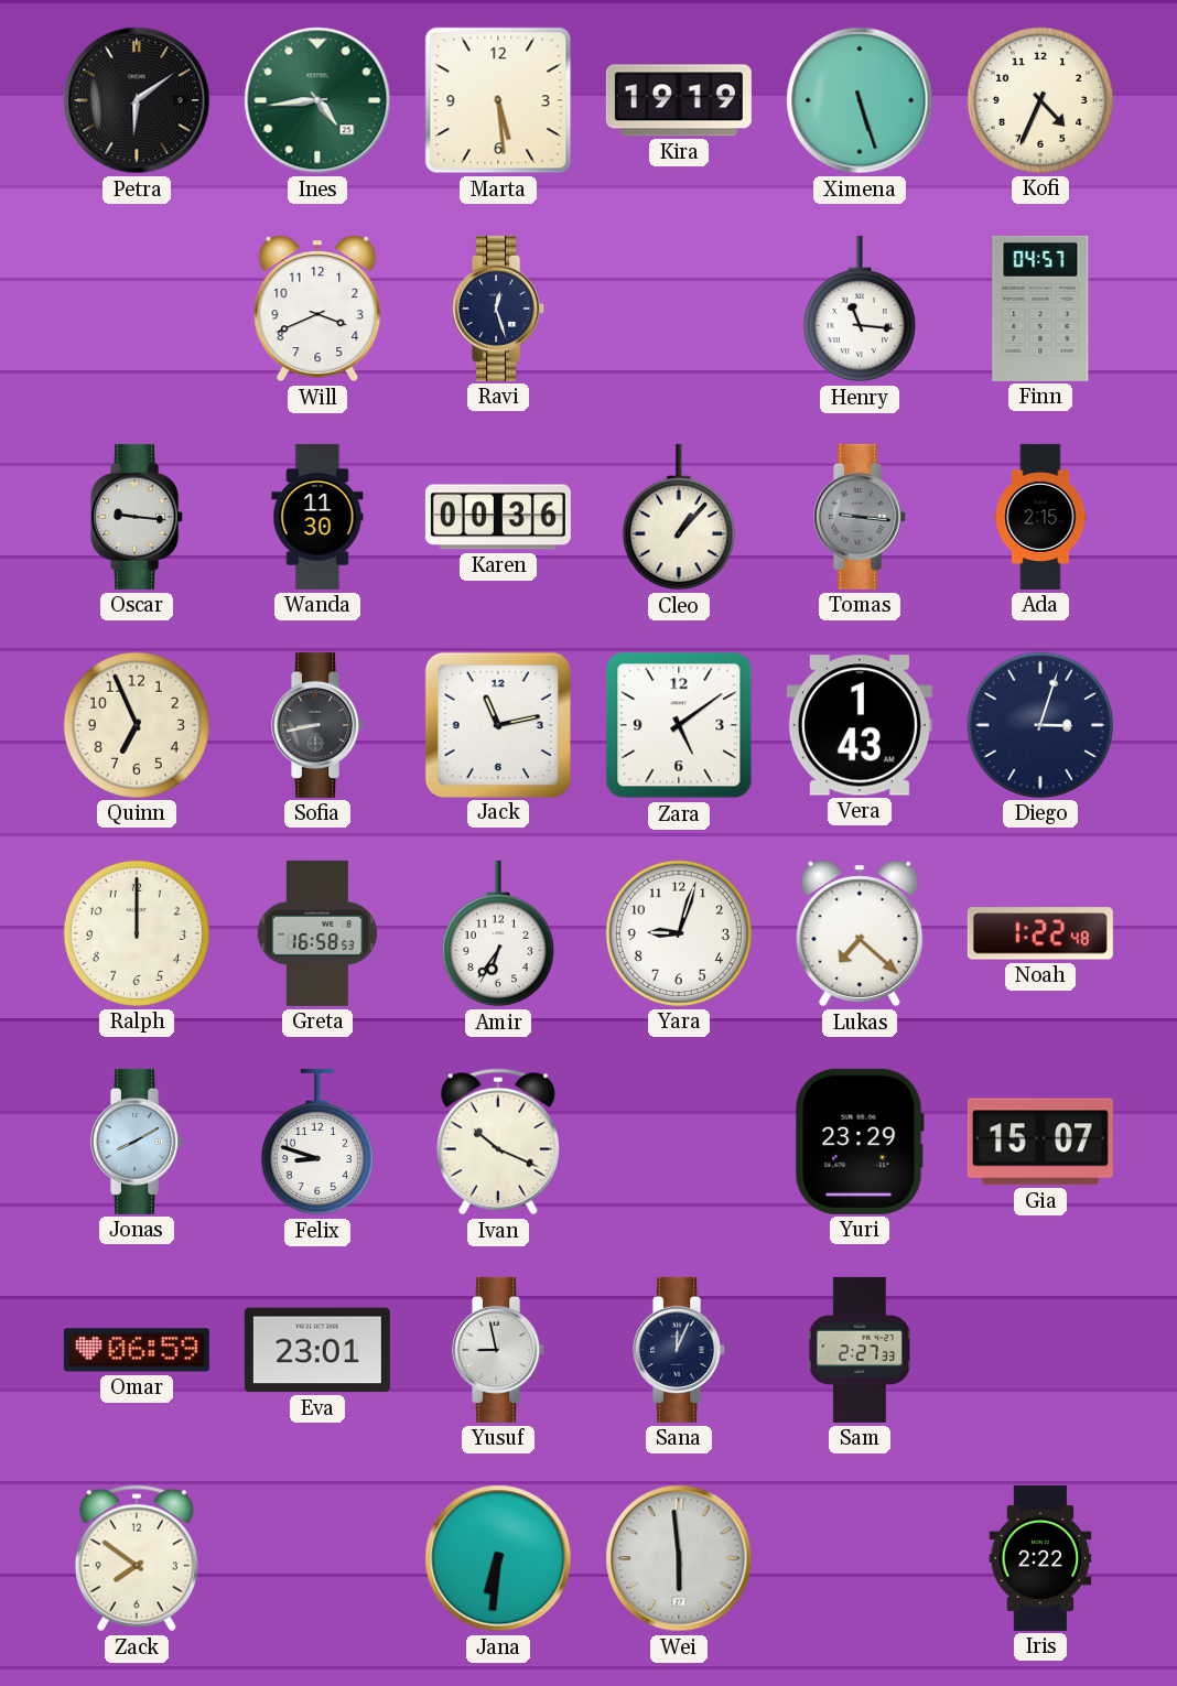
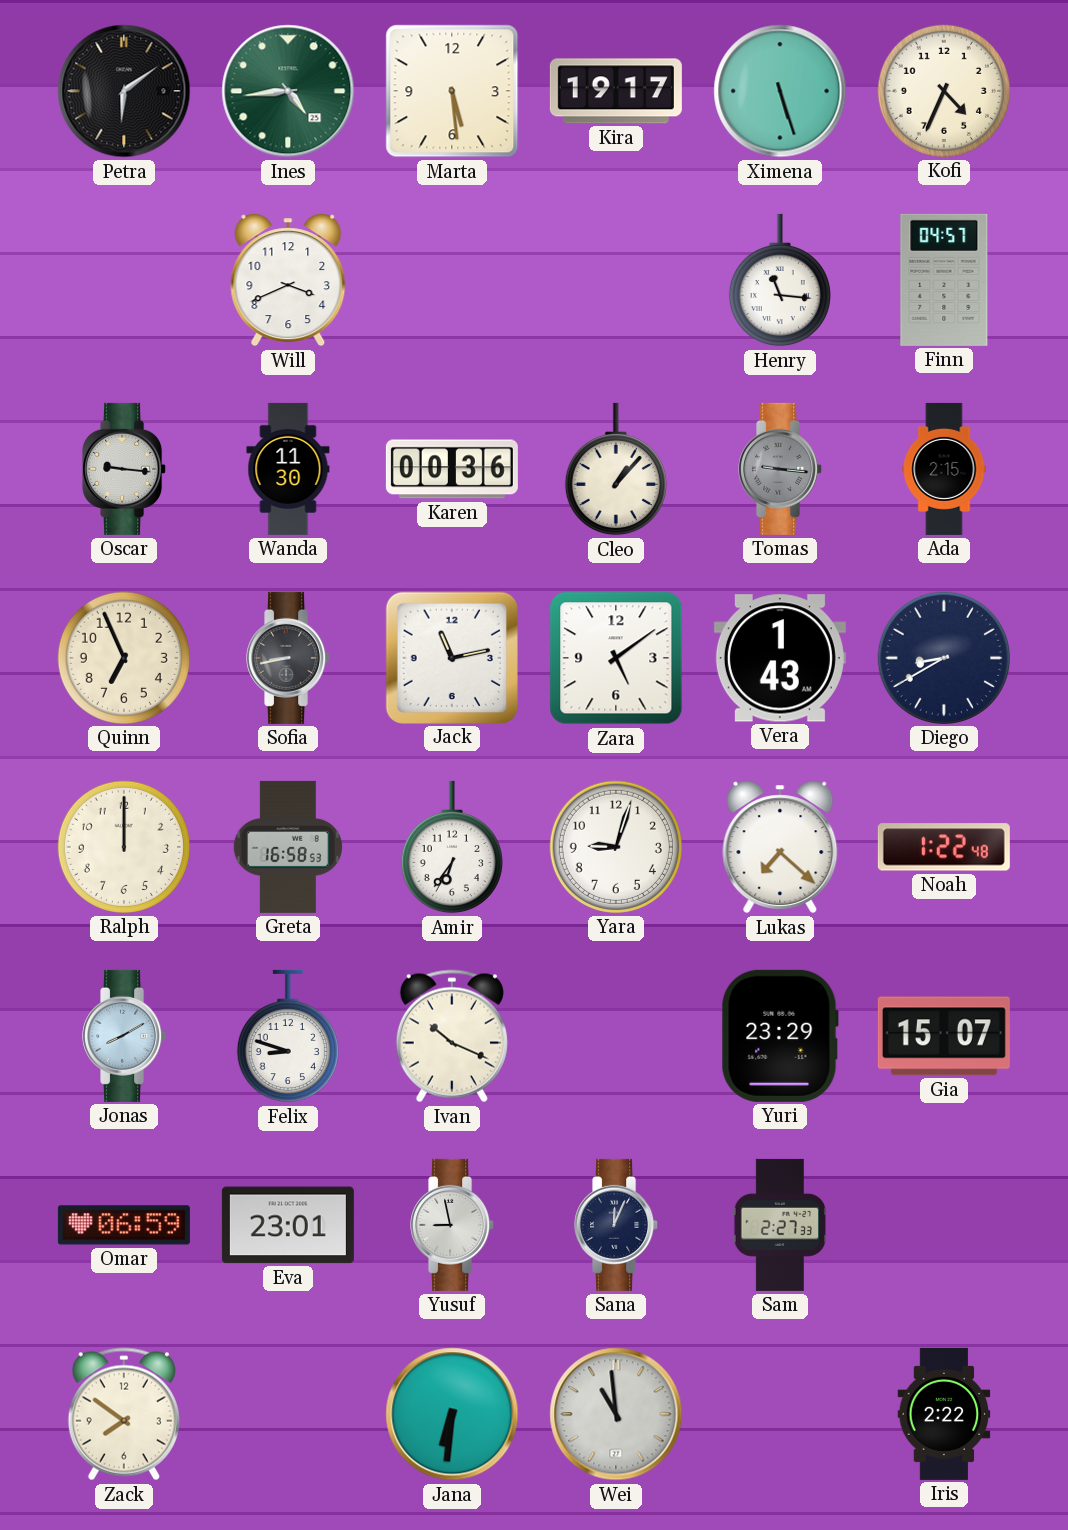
Kira: 19:19 -> 19:17 (616, 91)
Ravi: 12:27 -> none (499, 309)
Diego: 3:03 -> 8:40 (944, 658)
Wei: 5:59 -> 10:59 (616, 1414)
